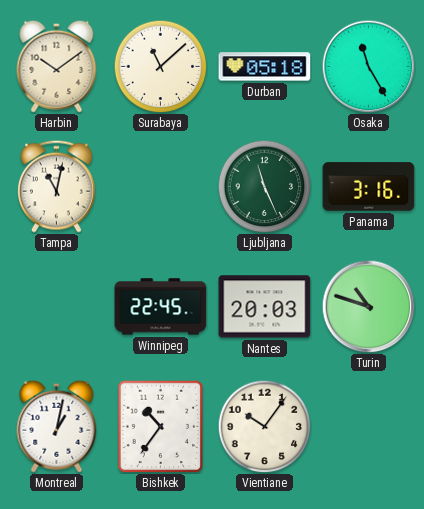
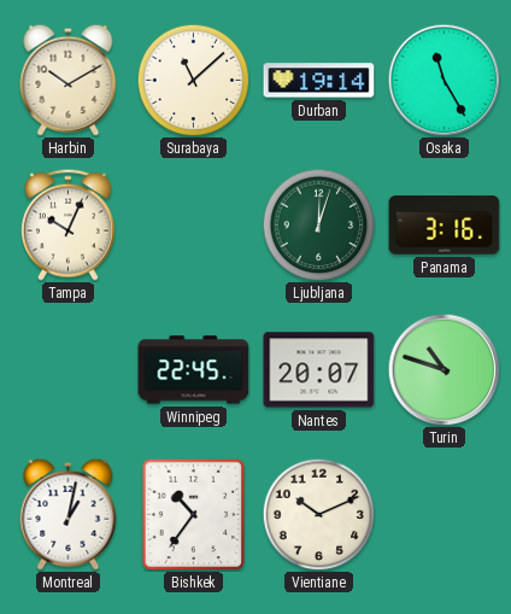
Harbin: 10:09 -> 10:10 (69, 80)
Durban: 05:18 -> 19:14 (319, 81)
Tampa: 11:02 -> 10:04 (67, 224)
Ljubljana: 11:26 -> 12:03 (318, 224)
Nantes: 20:03 -> 20:07 (319, 370)
Vientiane: 10:06 -> 10:11 (318, 514)
